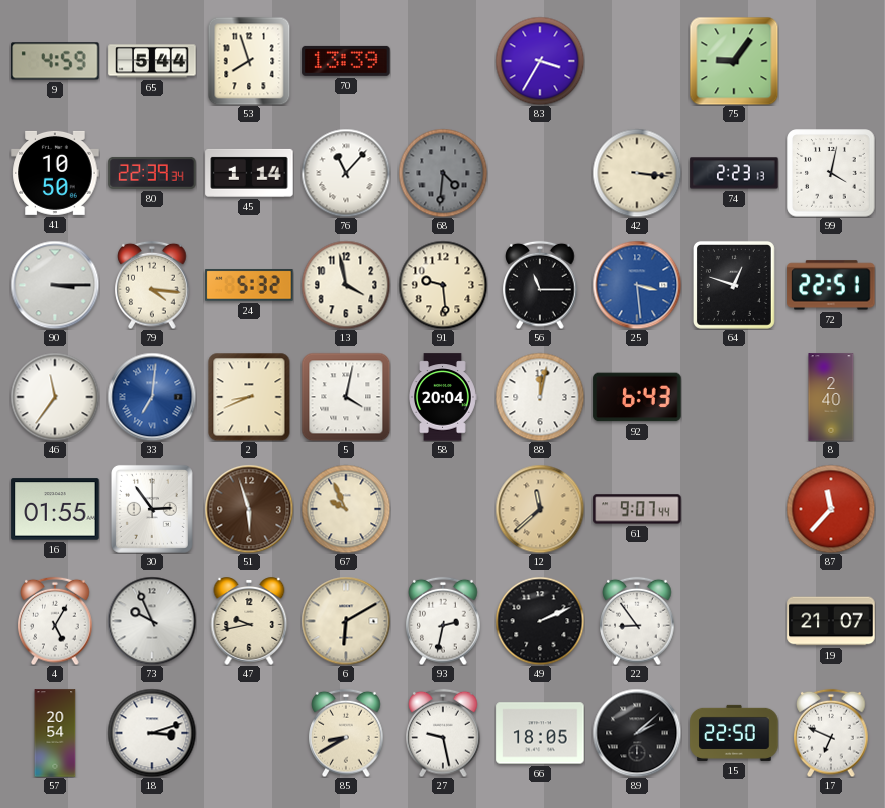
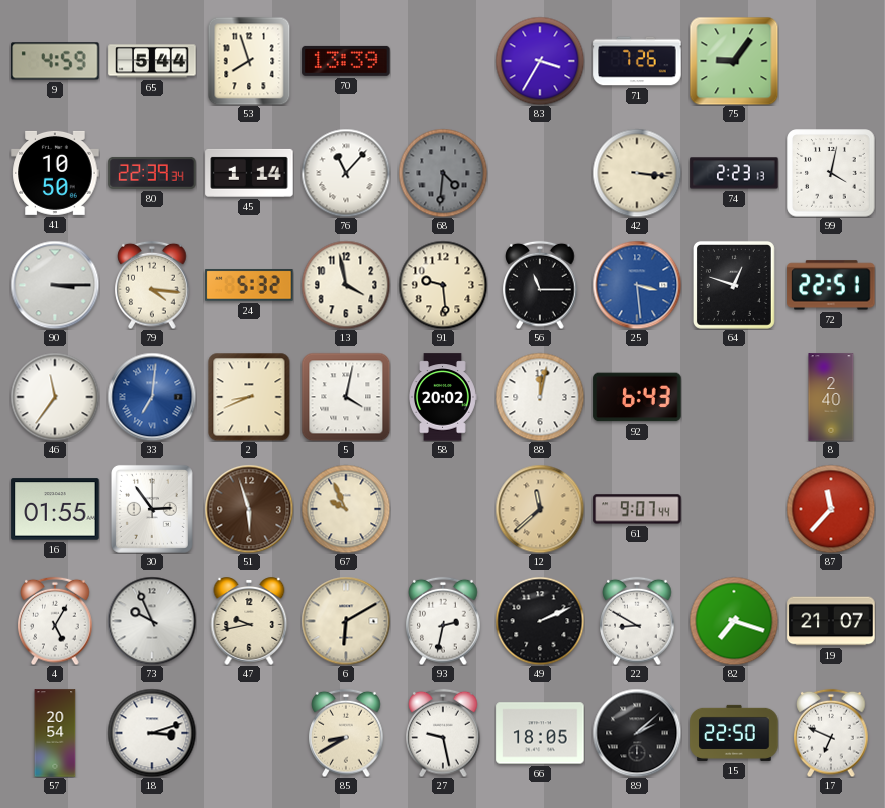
71: none -> 7:26 (637, 61)
58: 20:04 -> 20:02 (443, 397)
22: 8:54 -> 8:50 (637, 621)
82: none -> 7:18 (734, 621)
